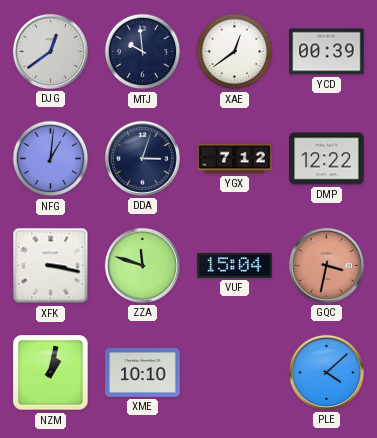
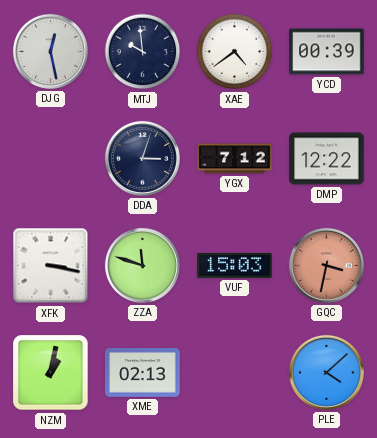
DJG: 12:39 -> 12:28 (50, 51)
XAE: 12:39 -> 4:39 (235, 52)
NFG: 1:01 -> none (51, 159)
VUF: 15:04 -> 15:03 (235, 265)
XME: 10:10 -> 02:13 (143, 373)
